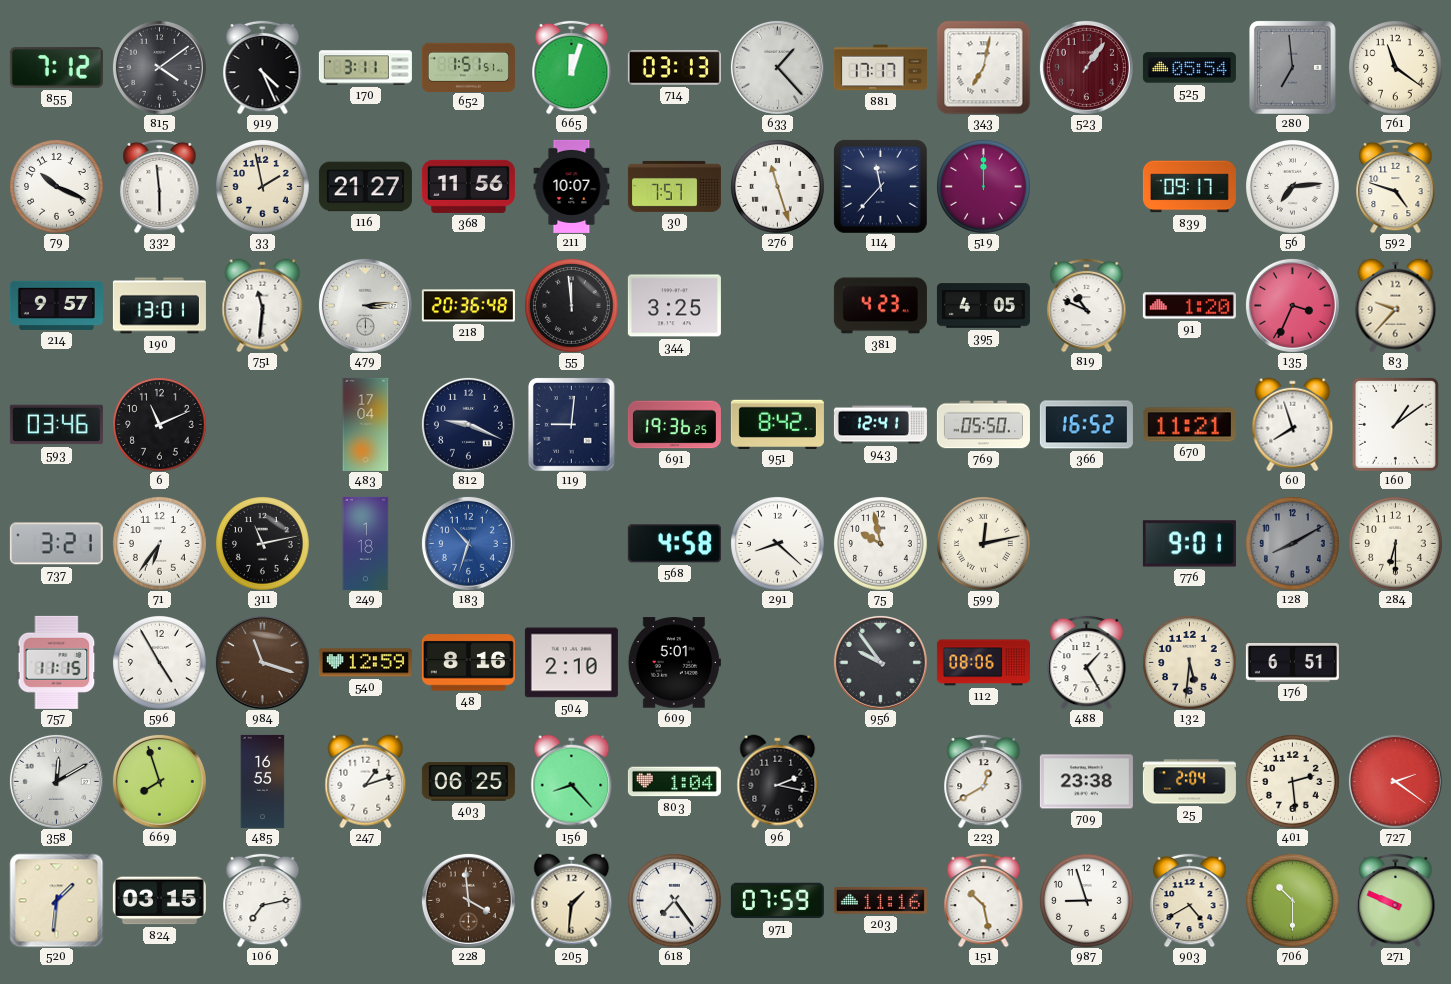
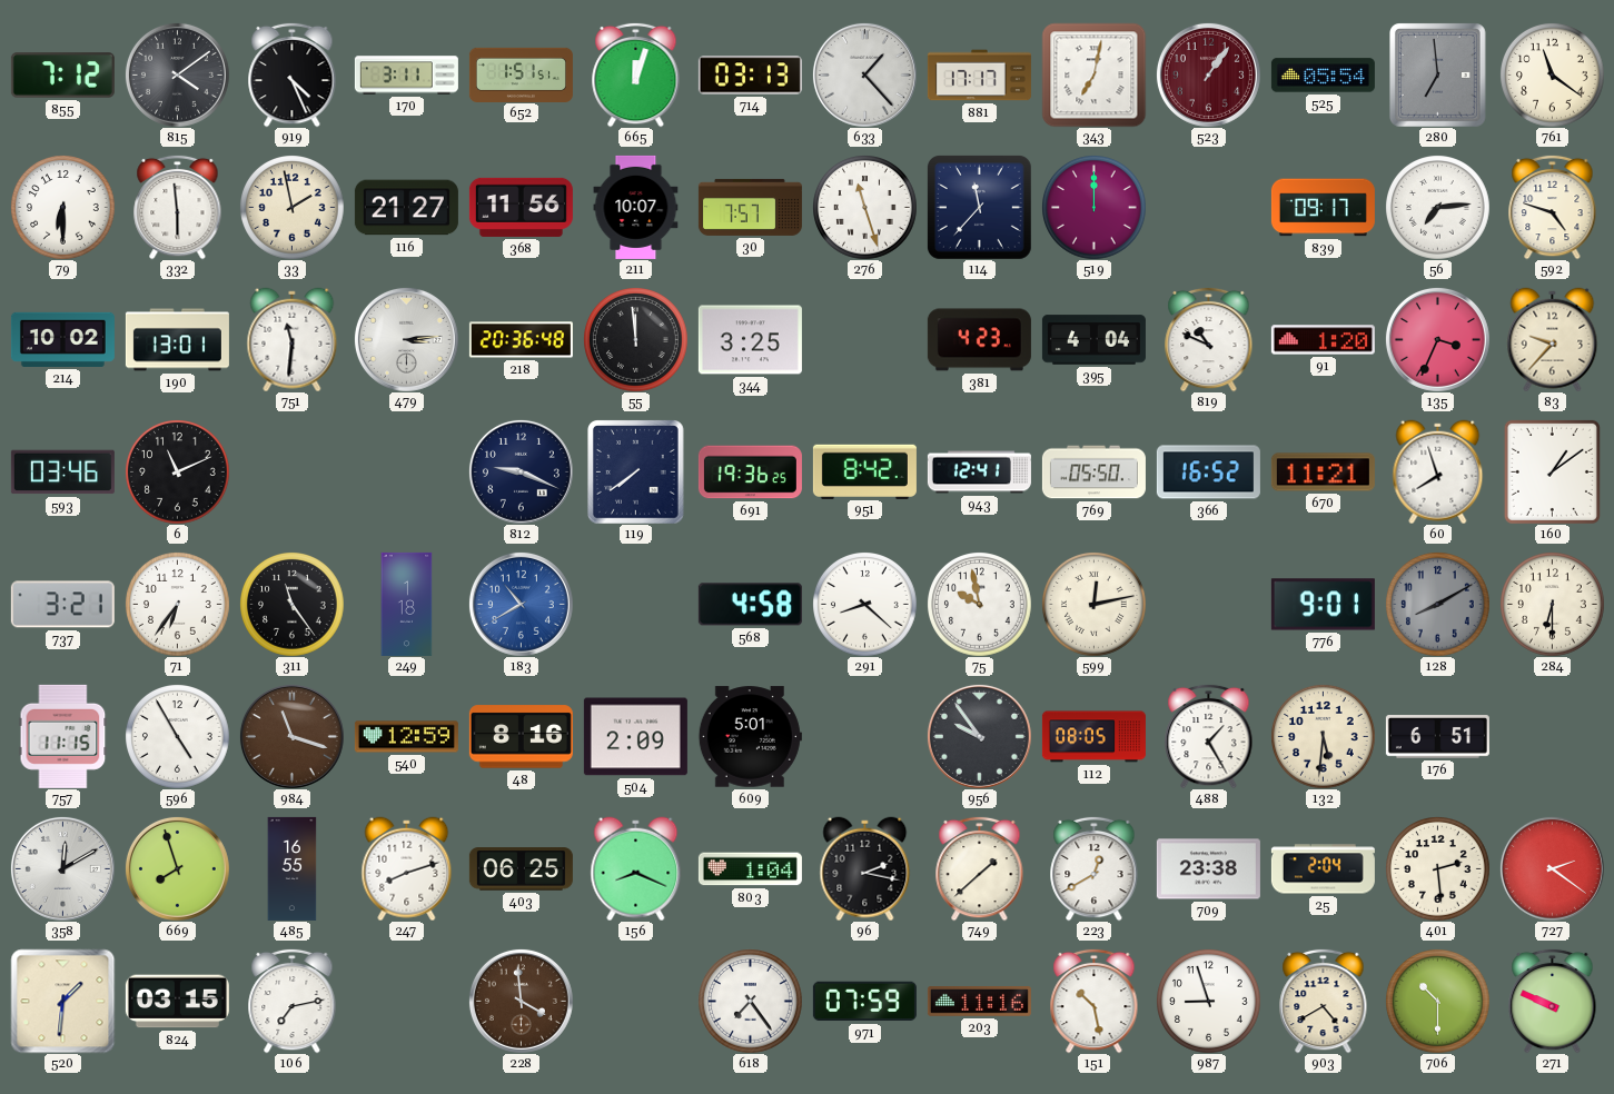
79: 10:19 -> 6:30 (63, 208)
214: 9:57 -> 10:02 (62, 339)
395: 4:05 -> 4:04 (1093, 340)
483: 17:04 -> none (366, 424)
119: 9:01 -> 7:39 (636, 473)
311: 11:13 -> 11:24 (293, 605)
183: 10:33 -> 10:40 (521, 604)
504: 2:10 -> 2:09 (635, 737)
112: 08:06 -> 08:05 (1093, 737)
247: 1:12 -> 8:12 (407, 868)
156: 8:23 -> 8:19 (636, 868)
749: none -> 1:38 (980, 868)
205: 1:31 -> none (572, 900)
